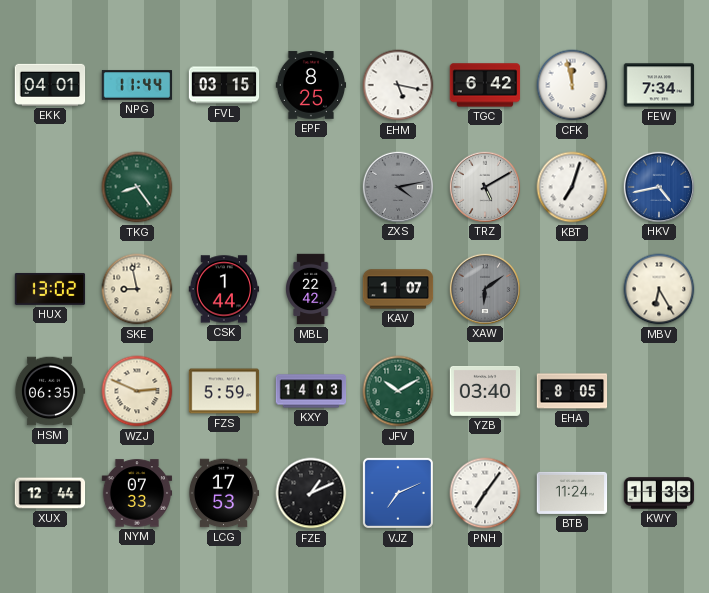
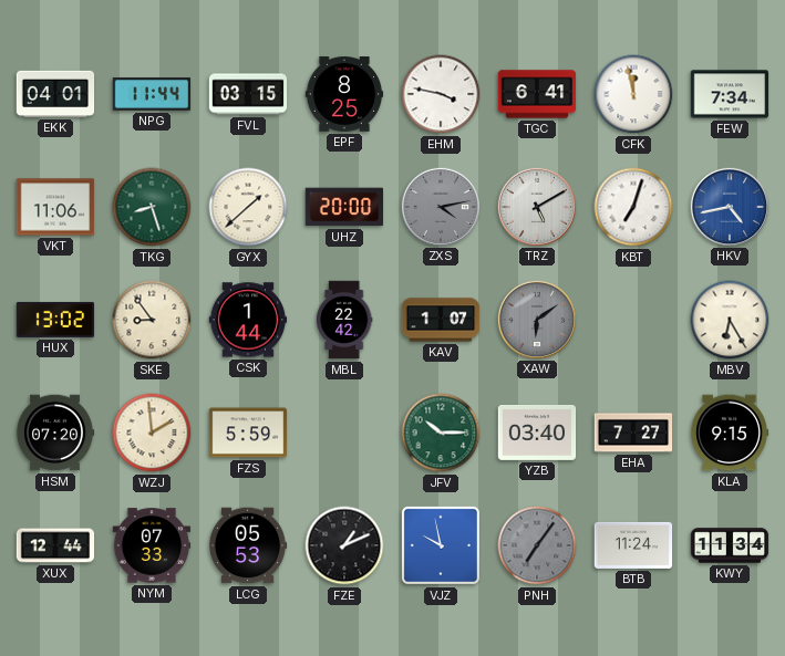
EHM: 5:17 -> 3:47 (441, 94)
TGC: 6:42 -> 6:41 (537, 94)
VKT: none -> 11:06 (55, 207)
TKG: 8:24 -> 8:27 (152, 207)
GYX: none -> 1:38 (248, 207)
UHZ: none -> 20:00 (343, 207)
SKE: 8:58 -> 8:54 (152, 320)
HSM: 06:35 -> 07:20 (55, 433)
WZJ: 2:49 -> 1:59 (152, 433)
KXY: 14:03 -> none (311, 391)
JFV: 10:10 -> 10:15 (441, 433)
EHA: 8:05 -> 7:27 (633, 433)
KLA: none -> 9:15 (730, 433)
LCG: 17:53 -> 05:53 (248, 545)
VJZ: 7:11 -> 9:58 (441, 545)
PNH dial: white -> grey (537, 545)
KWY: 11:33 -> 11:34 (730, 545)
